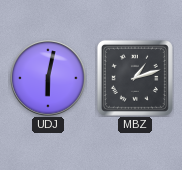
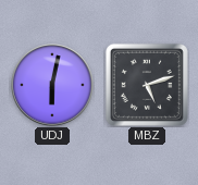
MBZ: 1:12 -> 5:12 (147, 85)
